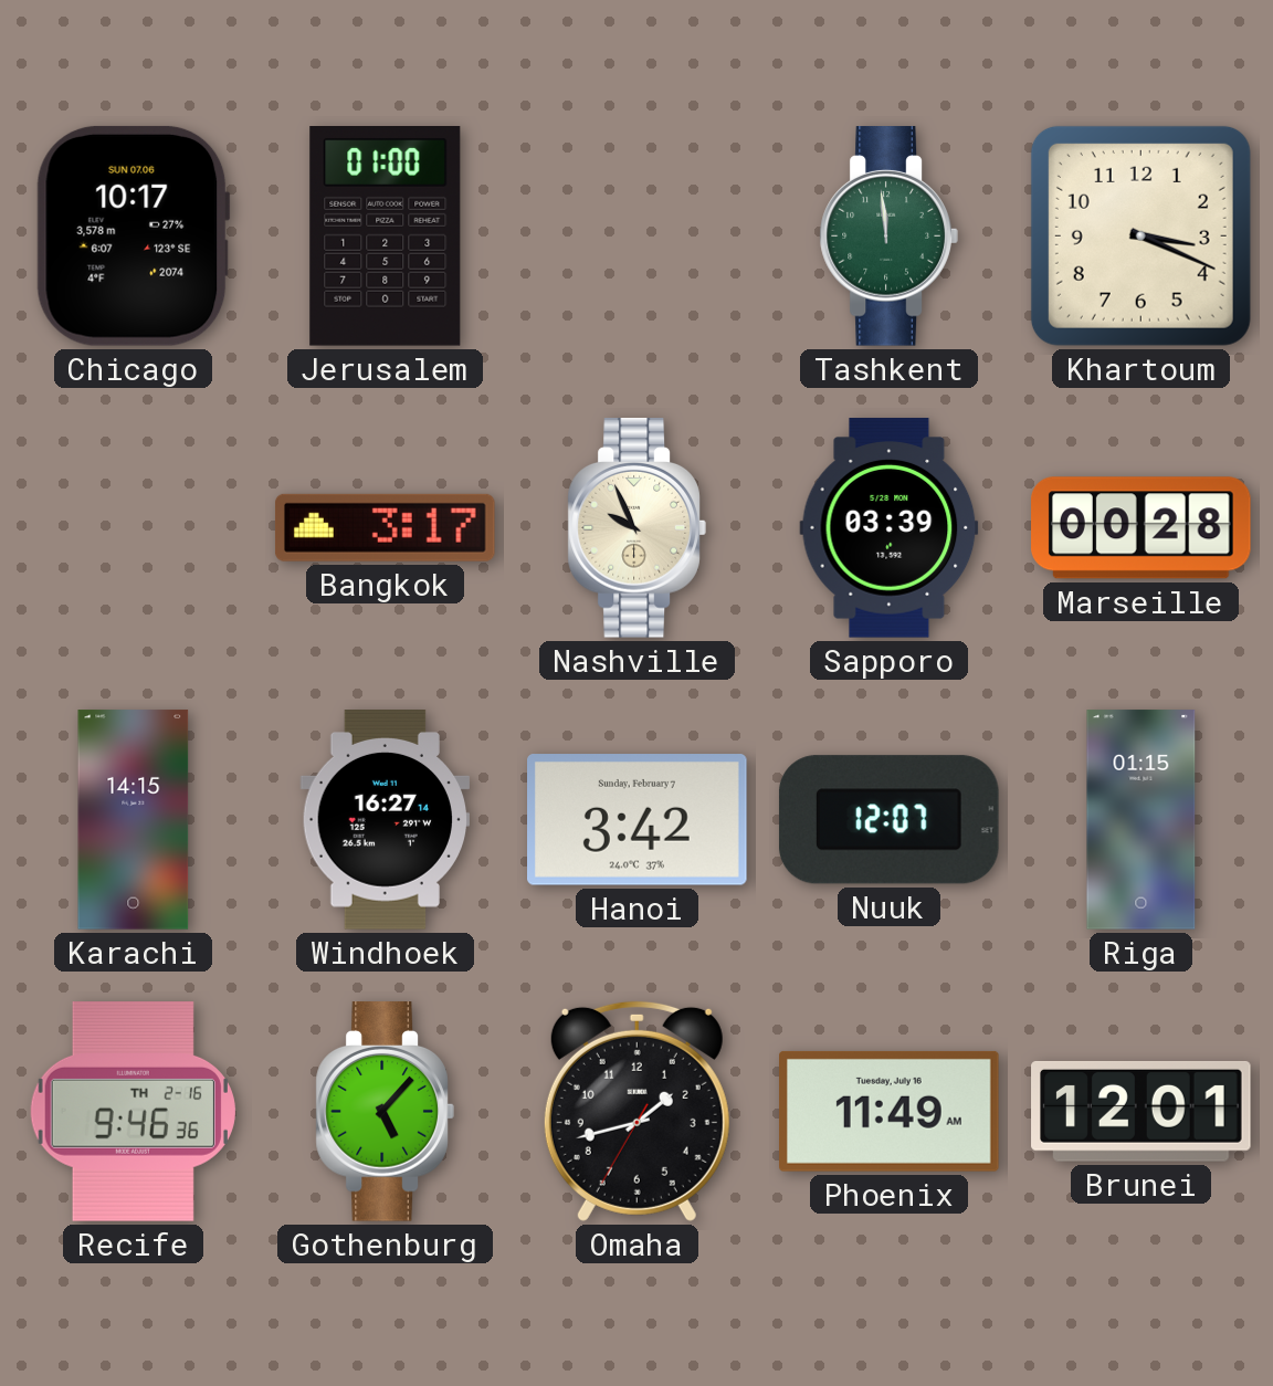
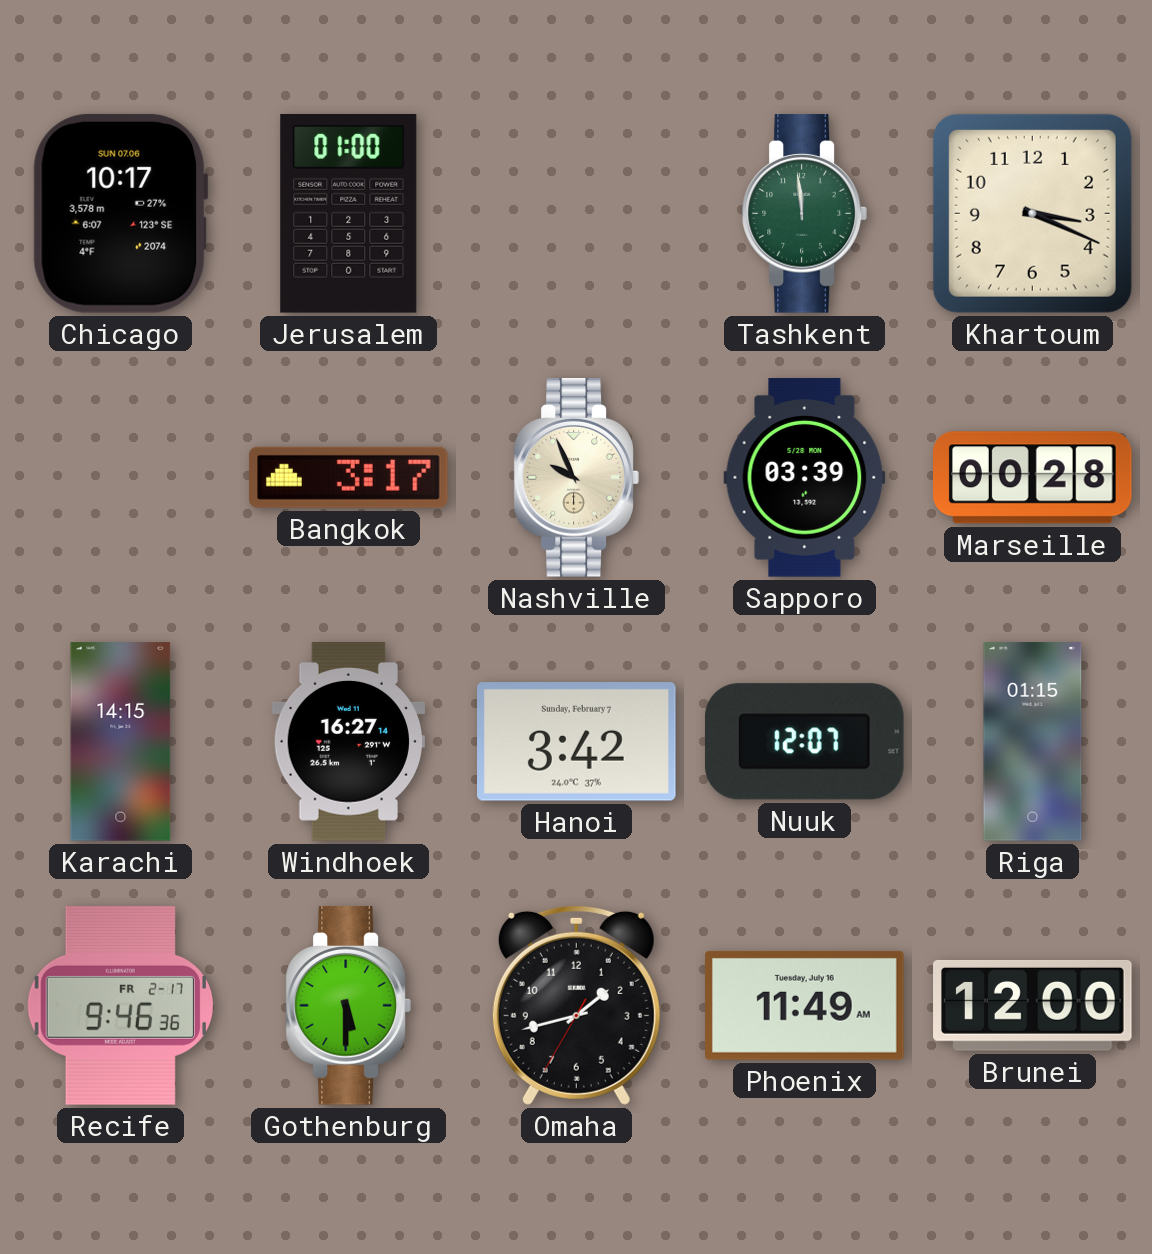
Recife date: TH 2-16 -> FR 2-17 (120, 1006)
Gothenburg: 5:07 -> 5:30 (348, 1006)
Brunei: 12:01 -> 12:00 (1033, 1005)
